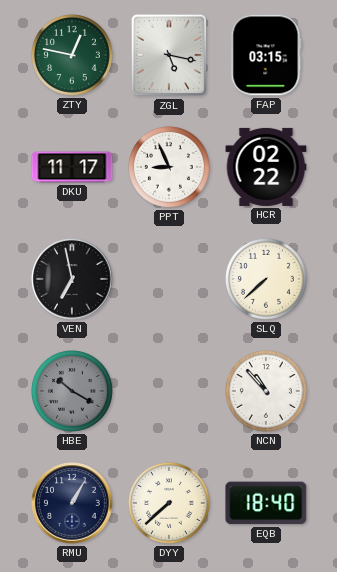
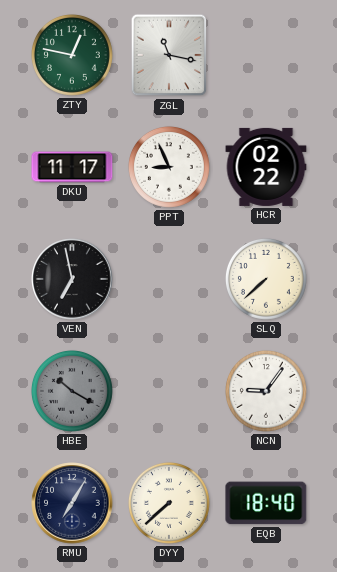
ZGL: 5:17 -> 11:17 (169, 55)
FAP: 03:15 -> none (266, 55)
NCN: 10:53 -> 9:06 (266, 391)
RMU: 1:05 -> 7:05 (72, 503)
